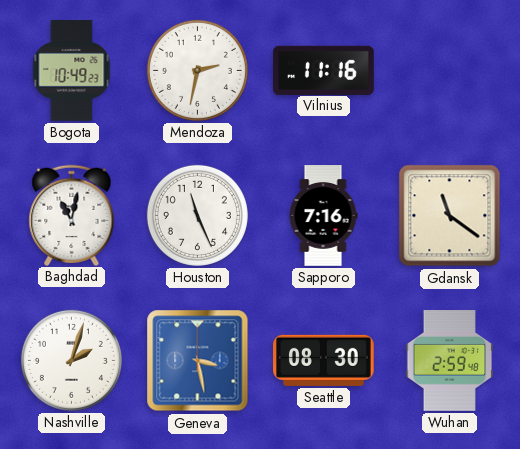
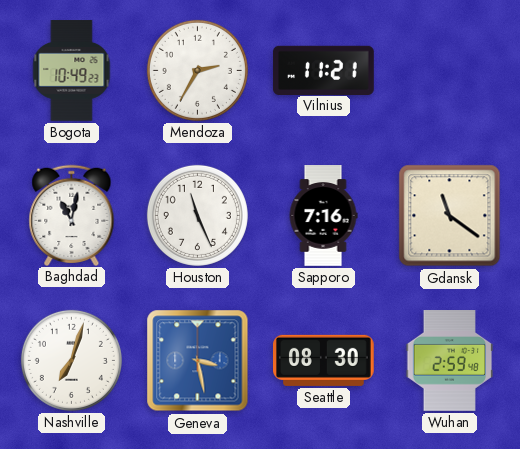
Mendoza: 2:32 -> 2:35 (197, 70)
Vilnius: 11:16 -> 11:21 (324, 70)
Nashville: 2:03 -> 7:03 (71, 360)
